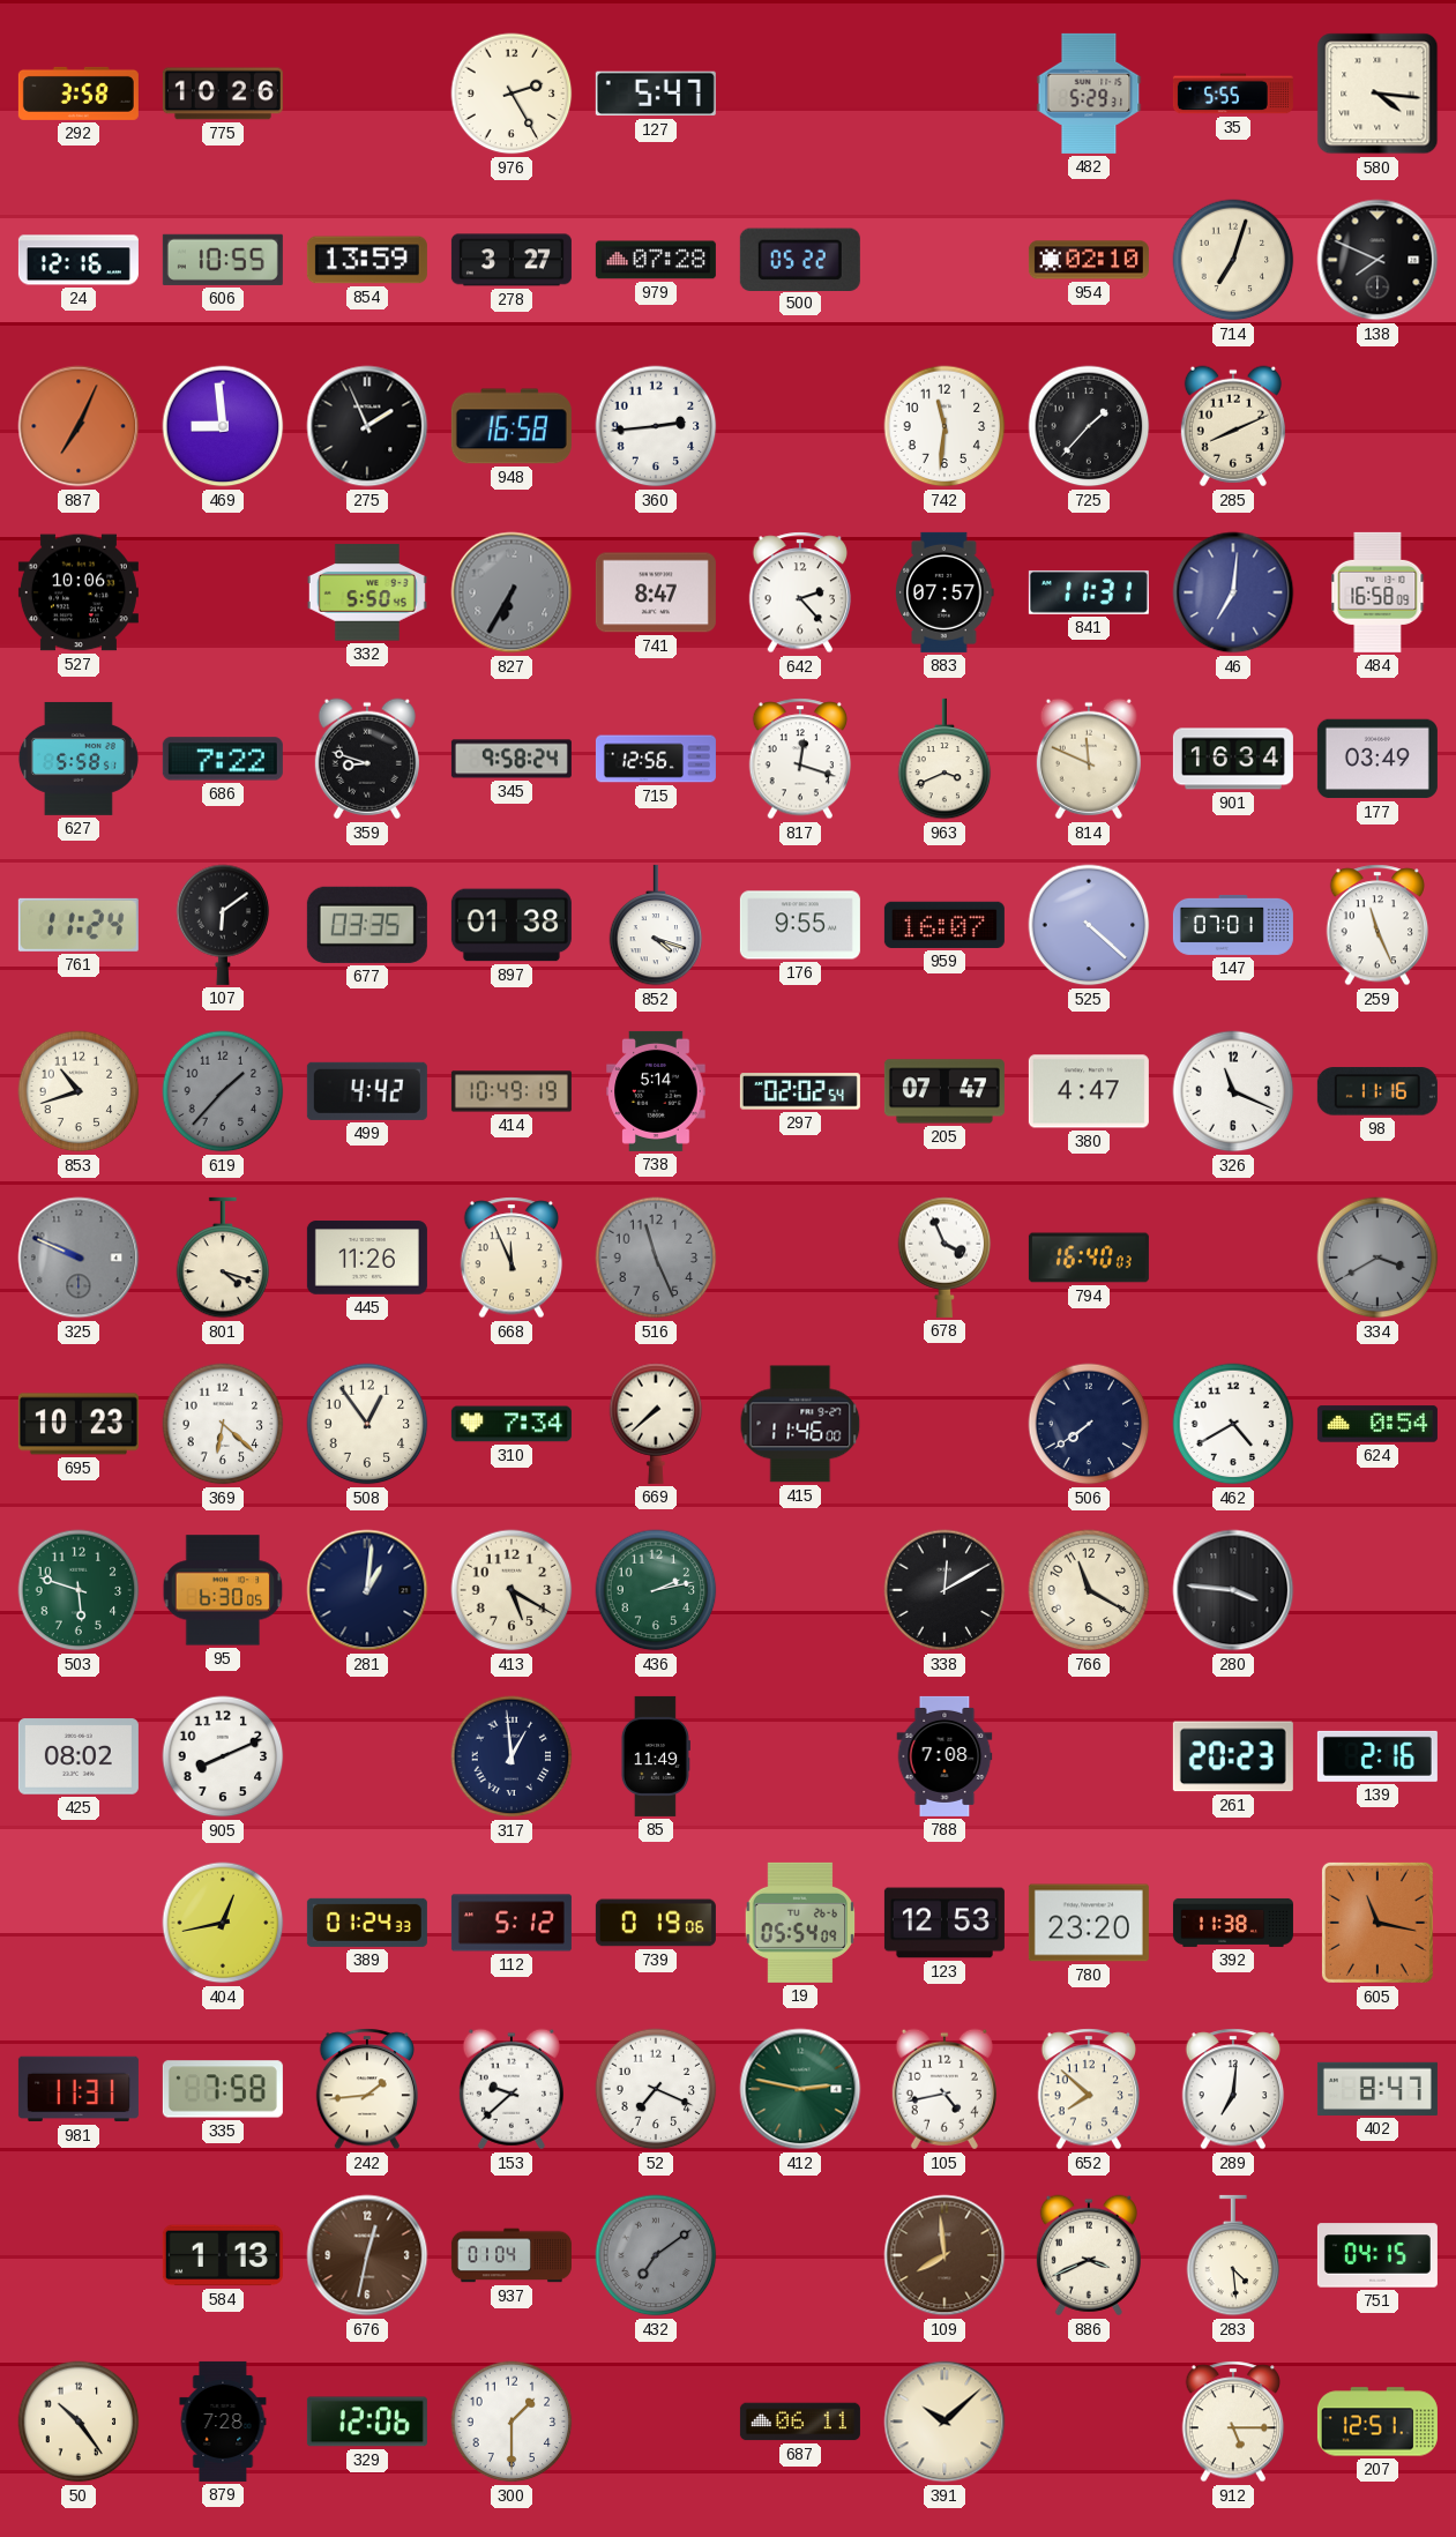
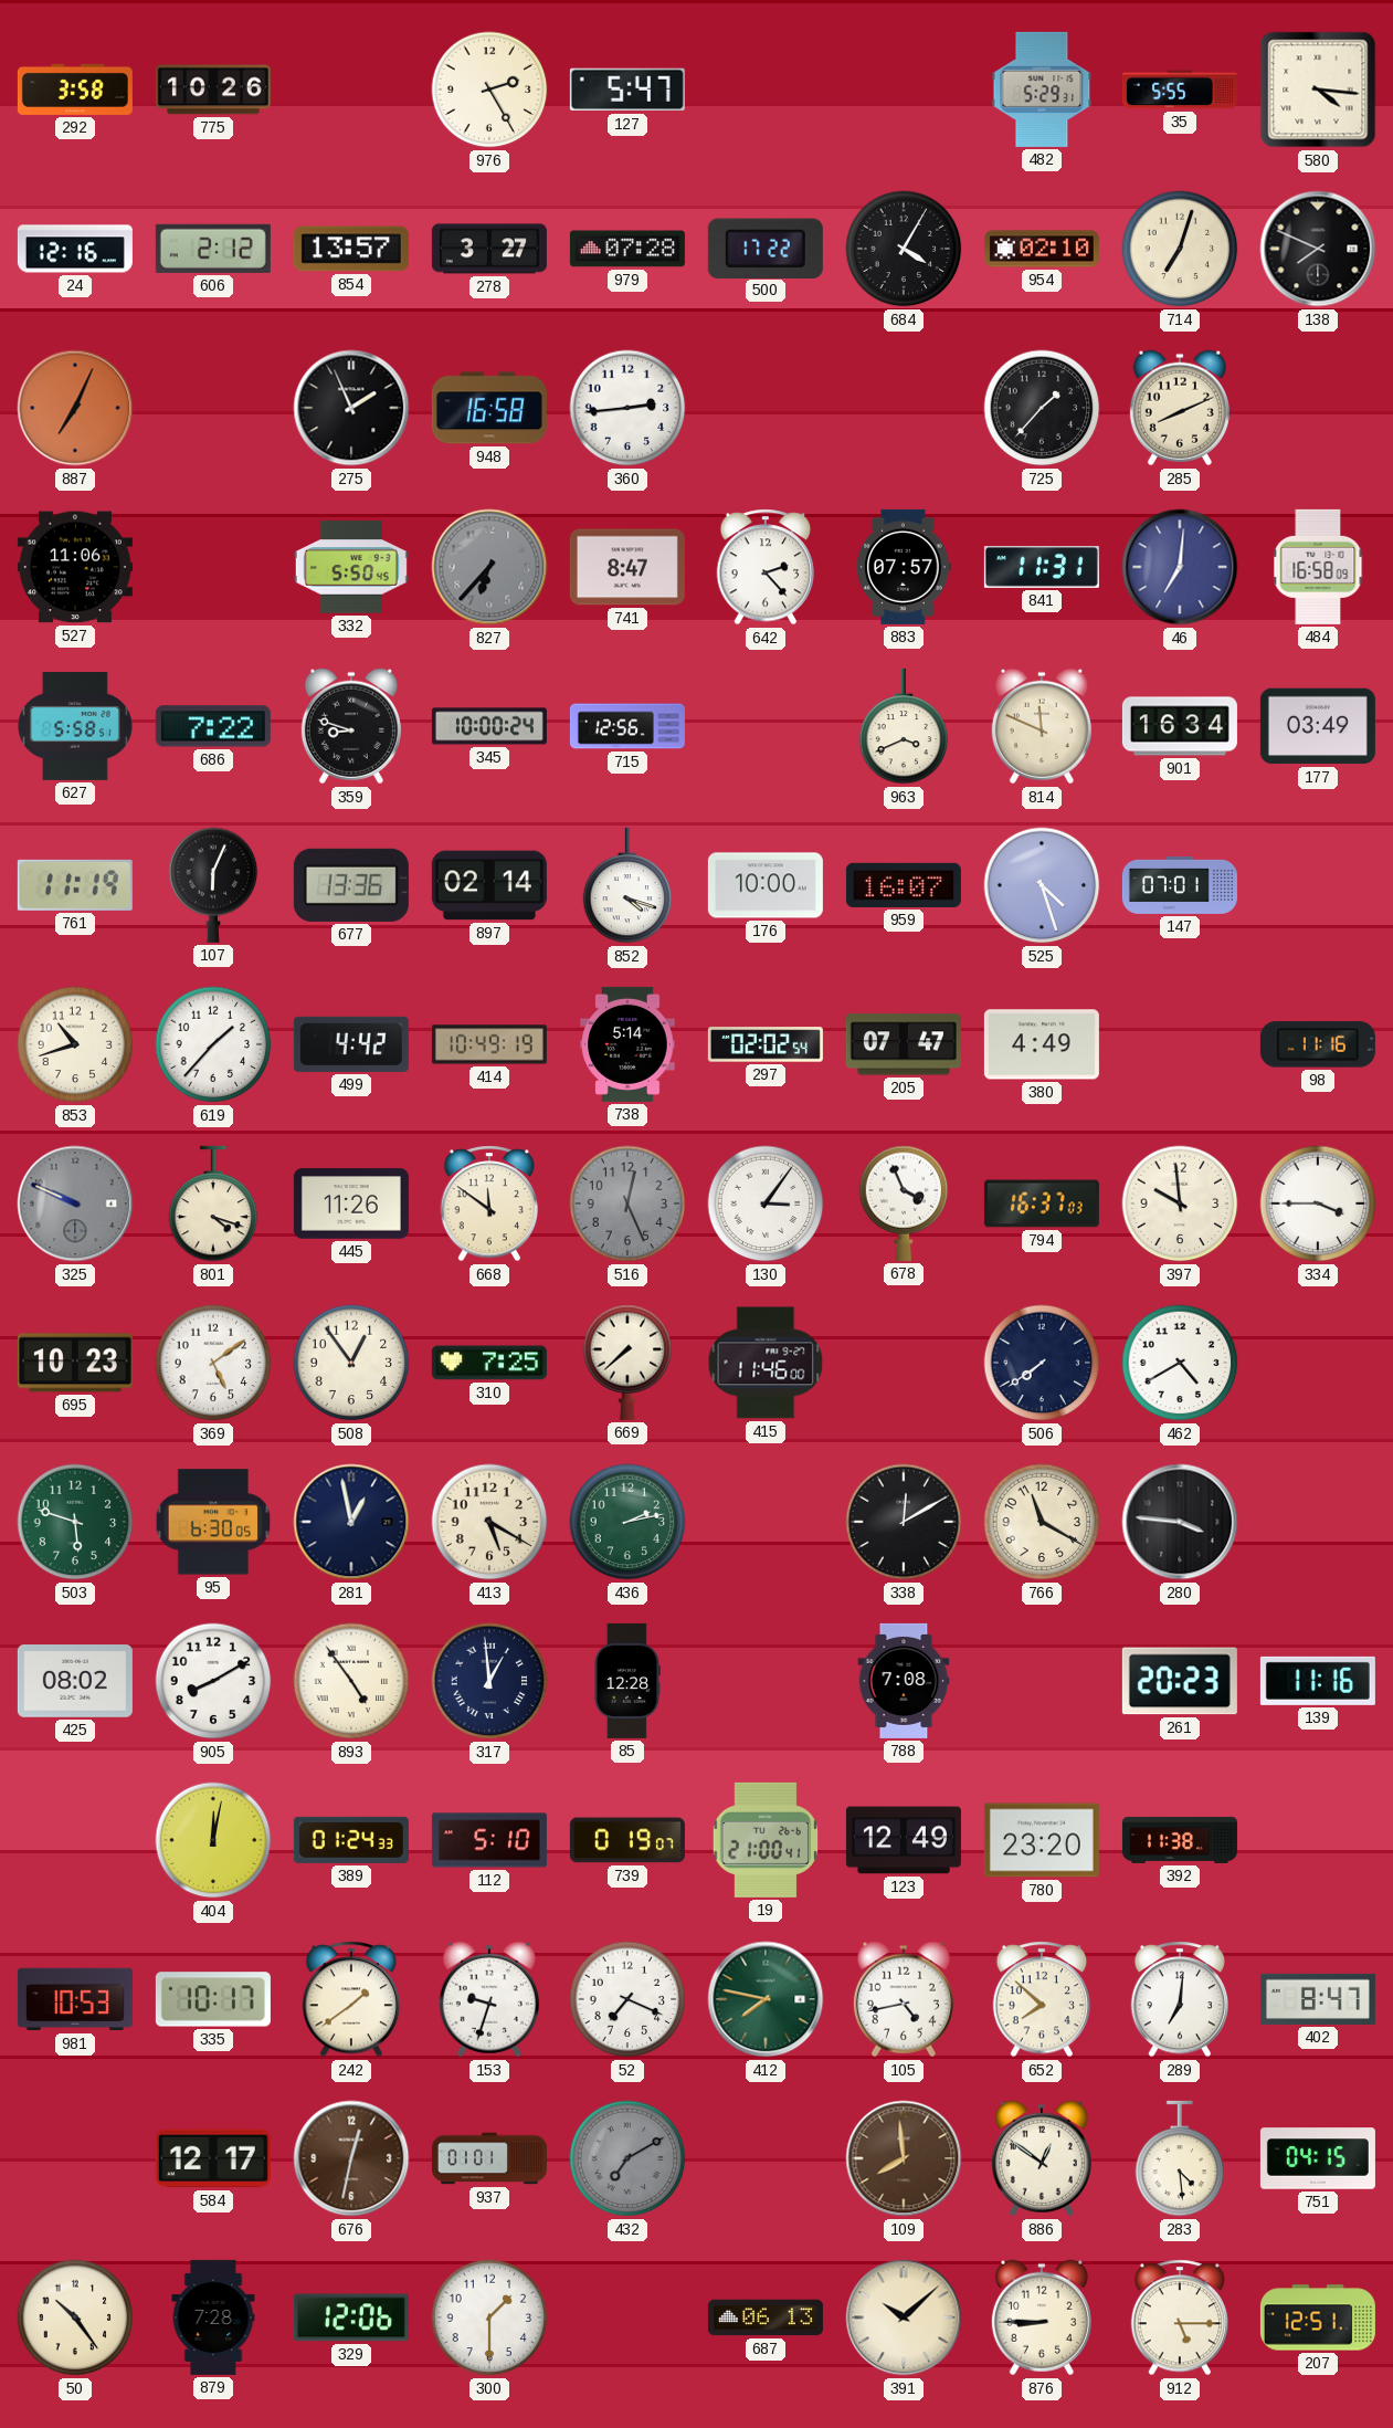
606: 10:55 -> 2:12 (213, 249)
854: 13:59 -> 13:57 (351, 249)
500: 05:22 -> 17:22 (766, 248)
684: none -> 4:05 (904, 249)
469: 8:59 -> none (223, 426)
742: 11:31 -> none (944, 426)
527: 10:06 -> 11:06 (75, 567)
827: 6:35 -> 6:37 (489, 567)
345: 9:58 -> 10:00 (489, 726)
817: 12:18 -> none (800, 759)
761: 11:24 -> 11:19 (75, 885)
107: 6:09 -> 6:04 (213, 885)
677: 03:35 -> 13:36 (351, 885)
897: 01:38 -> 02:14 (489, 885)
176: 9:55 -> 10:00 (766, 885)
525: 4:22 -> 4:27 (1042, 885)
259: 11:26 -> none (1377, 925)
619 dial: grey -> white (213, 1044)
380: 4:47 -> 4:49 (1042, 1044)
326: 11:19 -> none (1233, 1091)
668: 11:56 -> 11:51 (489, 1204)
516: 11:26 -> 12:26 (627, 1204)
130: none -> 3:06 (766, 1204)
794: 16:40 -> 16:37 (1042, 1204)
397: none -> 9:59 (1180, 1204)
334: 3:40 -> 3:45 (1318, 1204)
334 dial: grey -> white (1318, 1204)
369: 6:22 -> 5:09 (213, 1363)
310: 7:34 -> 7:25 (489, 1363)
624: 0:54 -> none (1377, 1424)
281: 1:01 -> 12:58 (351, 1522)
905: 8:11 -> 8:10 (213, 1681)
893: none -> 4:54 (351, 1681)
85: 11:49 -> 12:28 (626, 1681)
139: 2:16 -> 11:16 (1318, 1681)
404: 12:43 -> 12:02 (213, 1840)
112: 5:12 -> 5:10 (489, 1840)
739: 0:19:06 -> 0:19:07 (627, 1840)
19: 05:54 -> 21:00 (766, 1840)
123: 12:53 -> 12:49 (904, 1840)
605: 11:17 -> none (1377, 1923)
981: 11:31 -> 10:53 (75, 1999)
335: 7:58 -> 10:17 (213, 1999)
242: 1:44 -> 1:39 (351, 1999)
153: 9:38 -> 9:33 (489, 1999)
412: 2:47 -> 7:47 (766, 1999)
584: 1:13 -> 12:17 (213, 2158)
937: 01:04 -> 01:01 (489, 2158)
432: 7:09 -> 7:10 (627, 2158)
886: 3:41 -> 12:51 (1042, 2158)
687: 06:11 -> 06:13 (766, 2317)
876: none -> 8:45 (1042, 2317)
